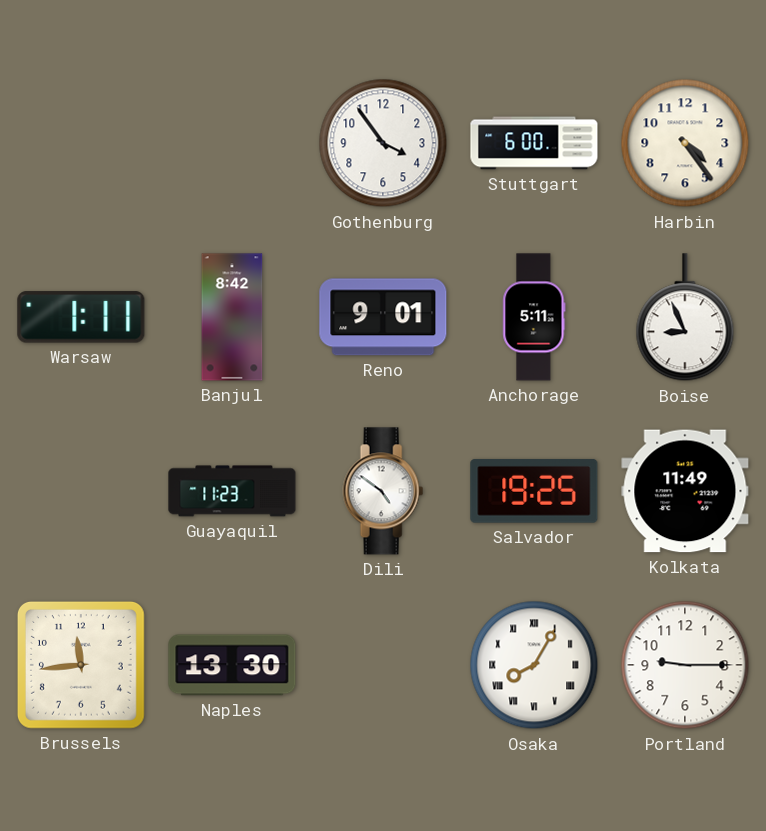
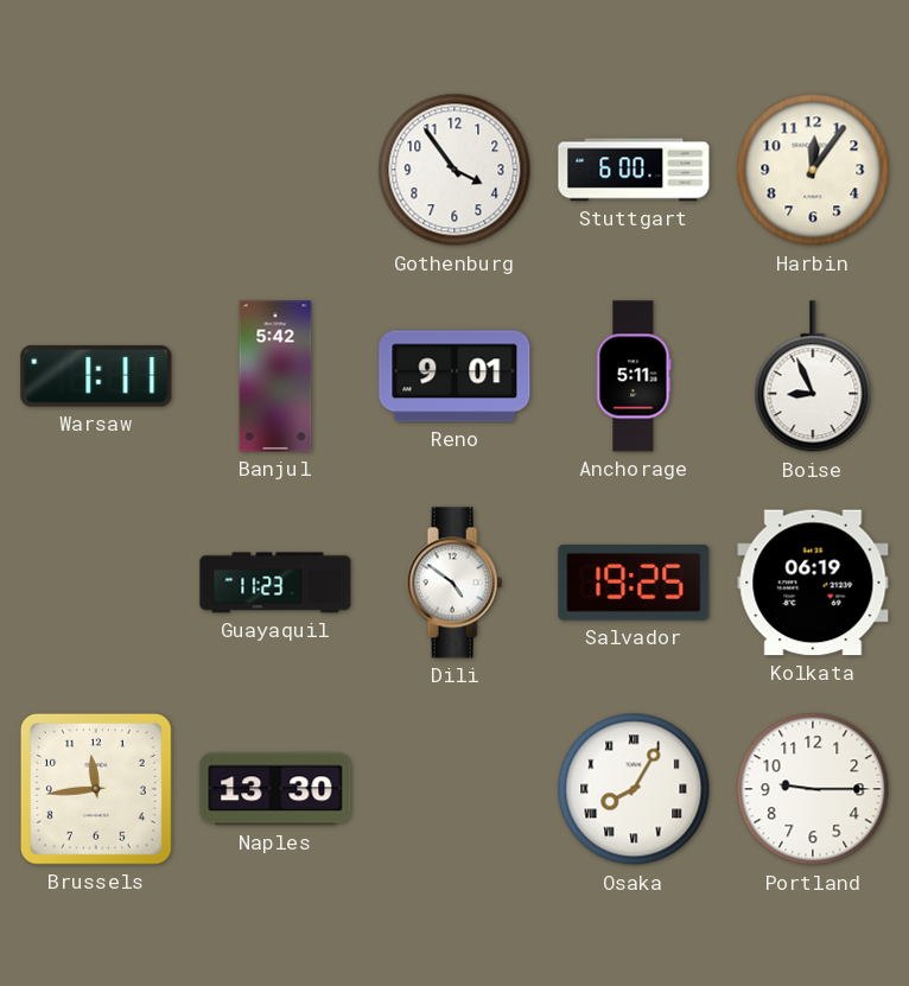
Harbin: 4:24 -> 12:06 (813, 170)
Banjul: 8:42 -> 5:42 (275, 376)
Kolkata: 11:49 -> 06:19 (813, 583)
